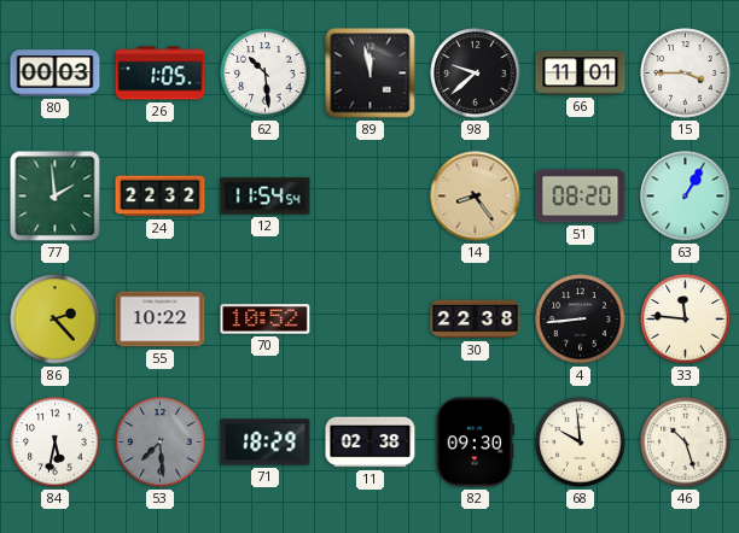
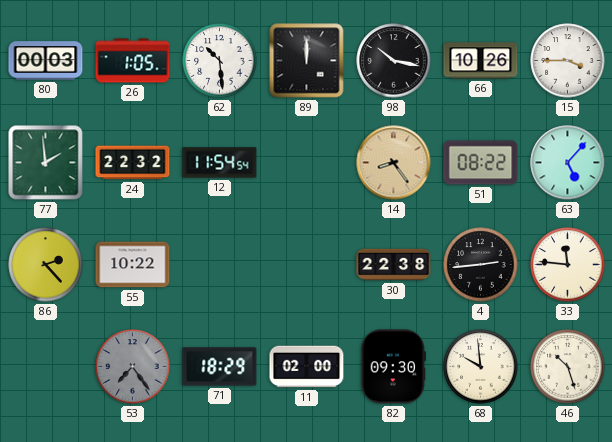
89: 11:58 -> 12:00 (307, 61)
98: 9:38 -> 10:17 (394, 61)
66: 11:01 -> 10:26 (481, 61)
51: 08:20 -> 08:22 (481, 163)
63: 1:05 -> 5:07 (568, 163)
70: 10:52 -> none (266, 320)
4: 8:44 -> 2:44 (481, 265)
84: 5:32 -> none (56, 443)
53: 7:29 -> 7:24 (133, 367)
11: 02:38 -> 02:00 (307, 367)
